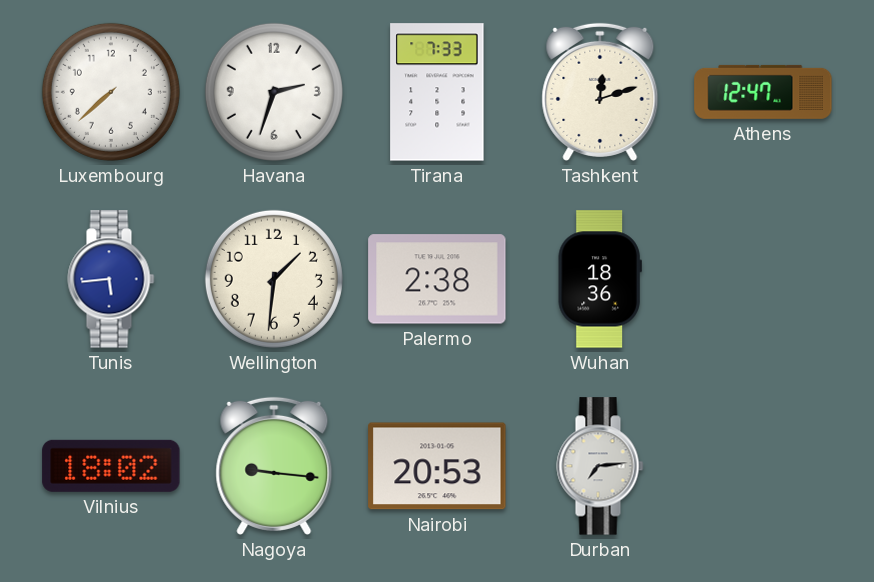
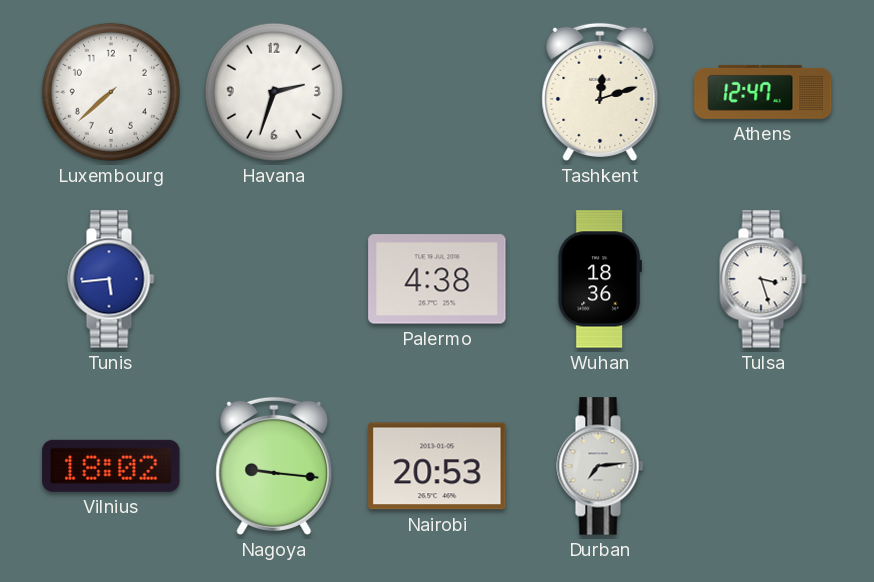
Tirana: 7:33 -> none (437, 92)
Wellington: 1:31 -> none (274, 279)
Palermo: 2:38 -> 4:38 (437, 279)
Tulsa: none -> 3:27 (763, 279)
